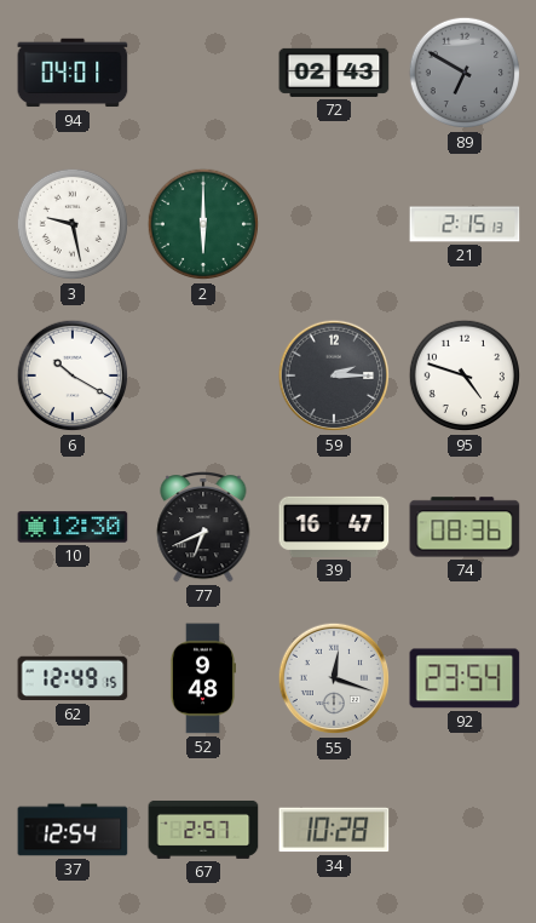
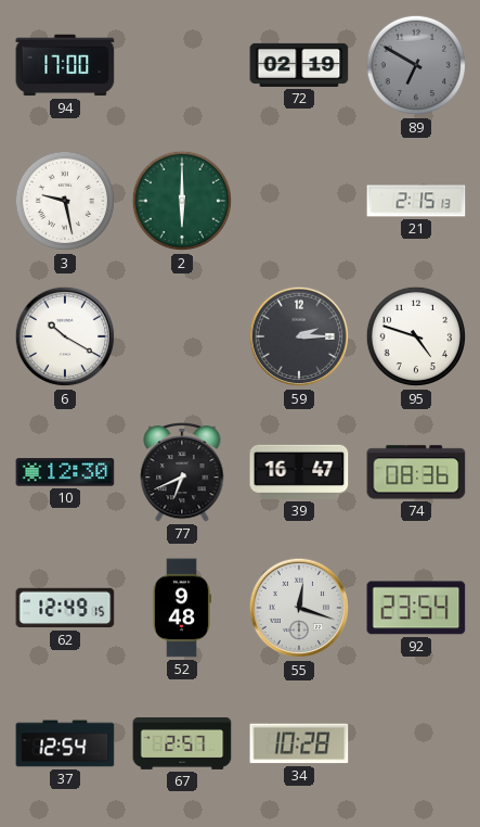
94: 04:01 -> 17:00 (65, 65)
72: 02:43 -> 02:19 (299, 65)
